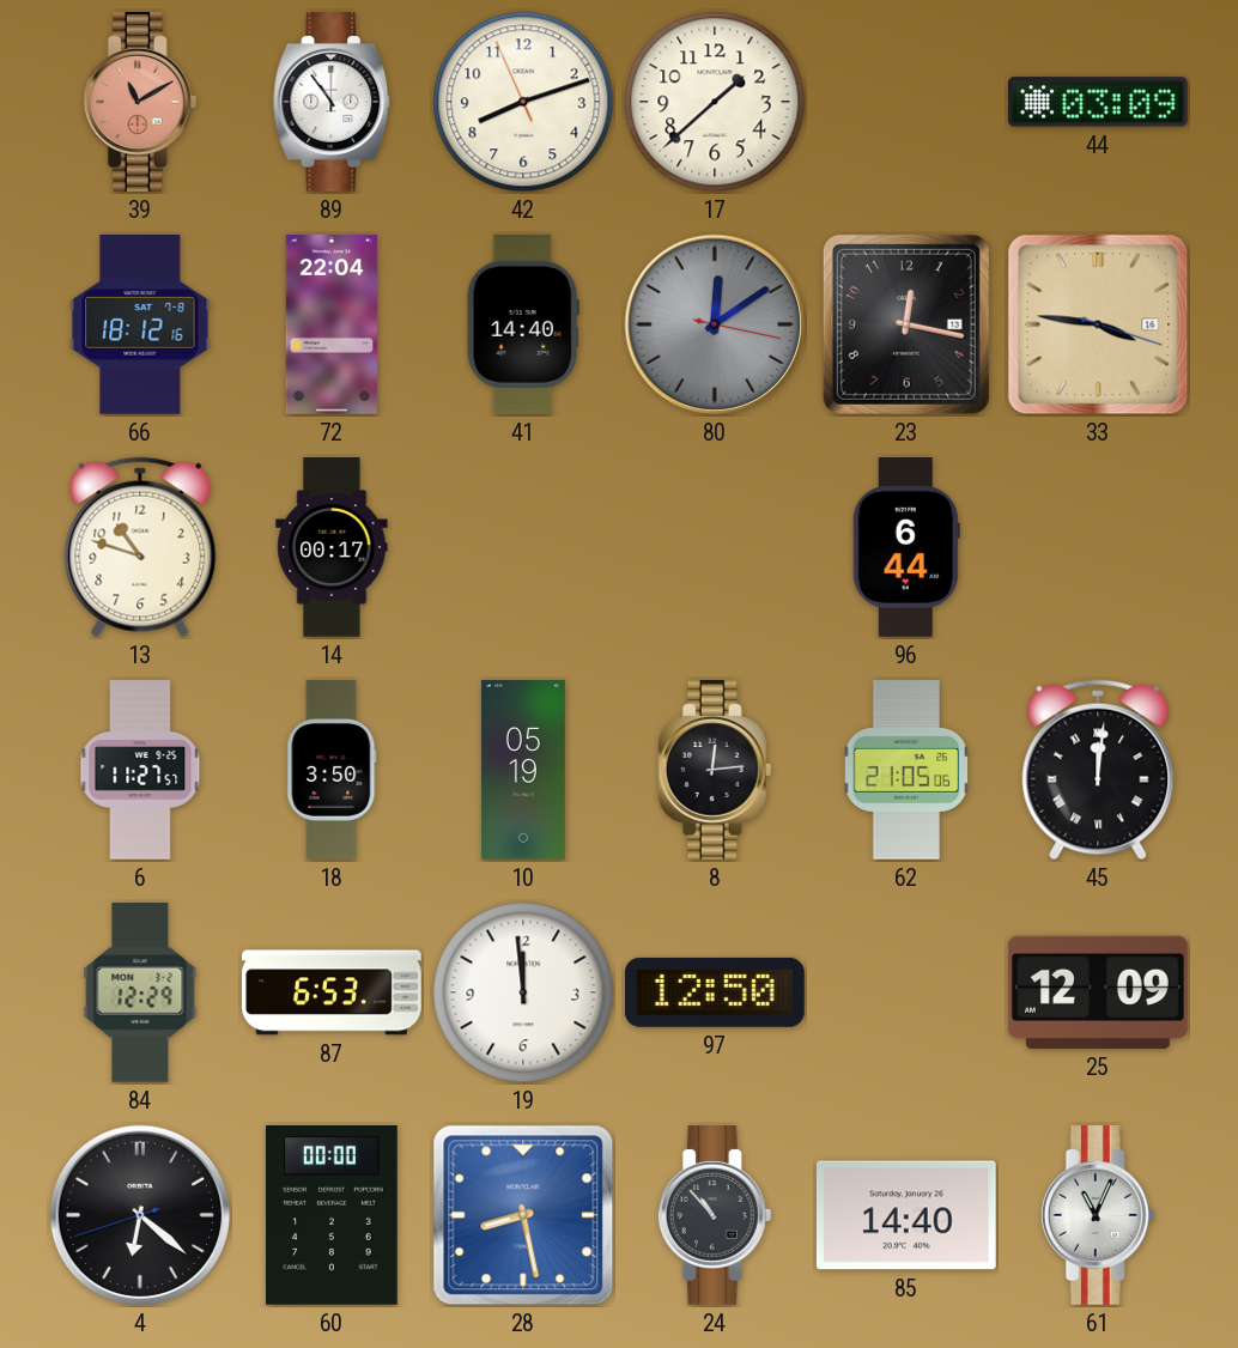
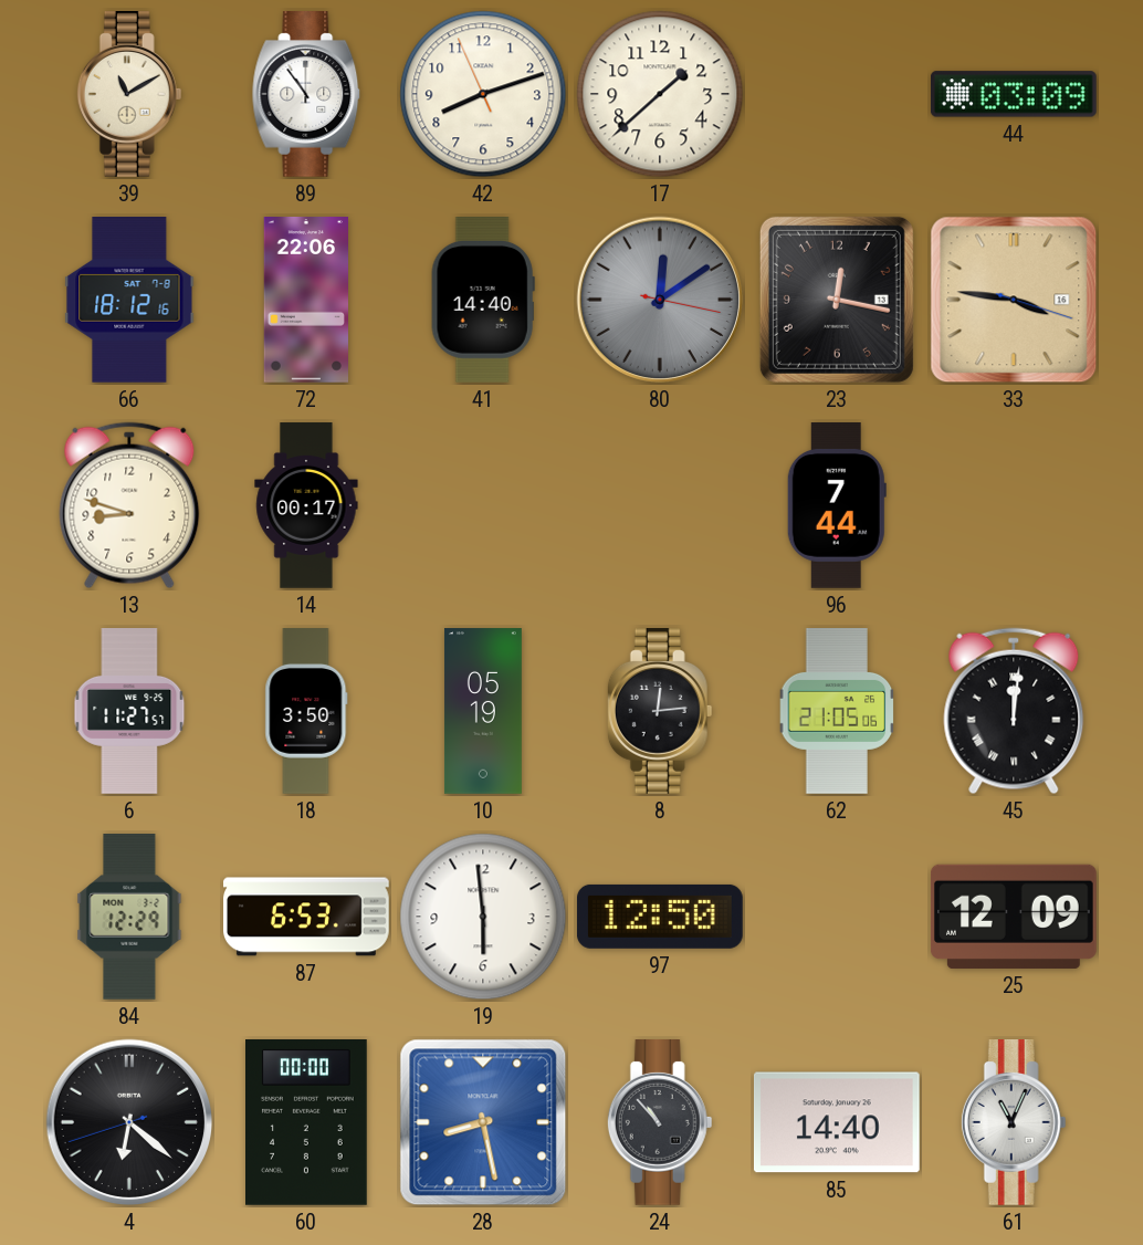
39 dial: salmon -> cream (129, 95)
72: 22:04 -> 22:06 (305, 301)
13: 10:48 -> 8:48 (129, 505)
96: 6:44 -> 7:44 (837, 506)
19: 11:59 -> 5:59 (483, 917)
